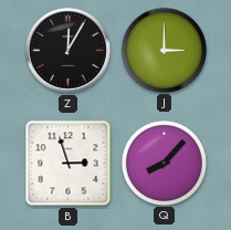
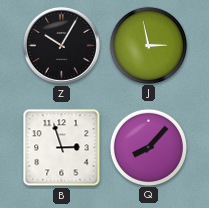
Z: 12:05 -> 10:05 (61, 45)
J: 3:00 -> 2:58 (148, 45)
